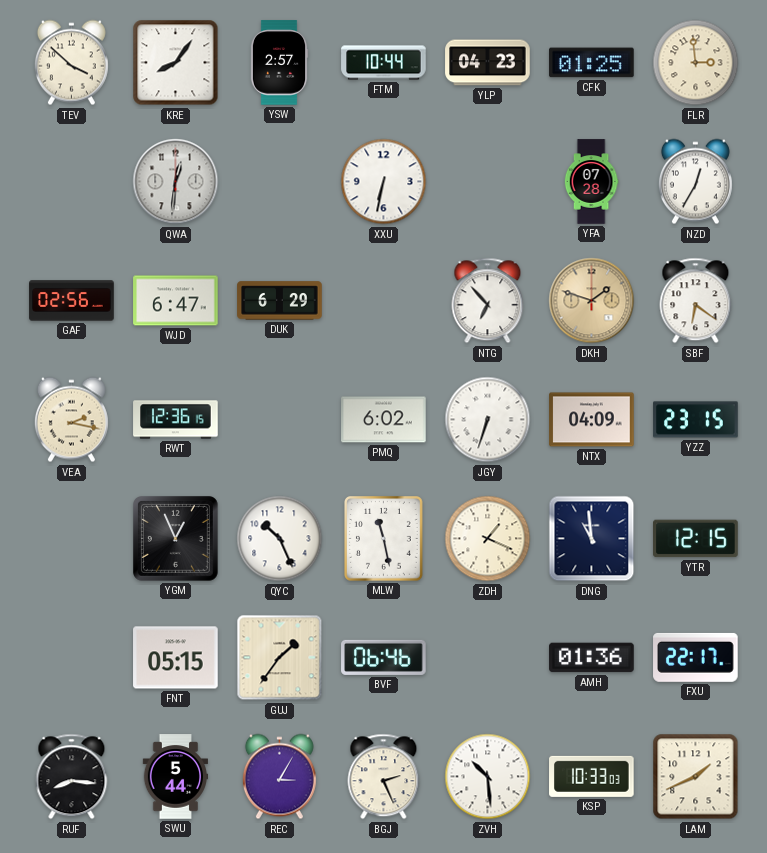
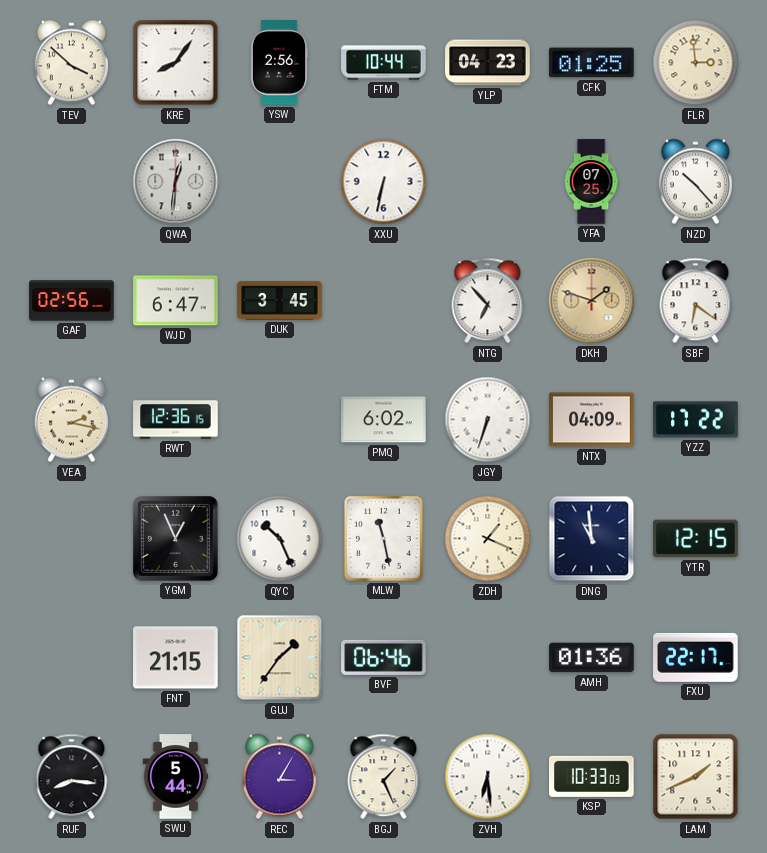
YSW: 2:57 -> 2:56 (279, 63)
YFA: 07:28 -> 07:25 (591, 182)
NZD: 12:35 -> 10:23 (695, 182)
DUK: 6:29 -> 3:45 (280, 301)
YZZ: 23:15 -> 17:22 (696, 420)
FNT: 05:15 -> 21:15 (176, 658)
BGJ: 2:26 -> 1:26 (384, 777)
ZVH: 10:29 -> 6:29 (488, 777)
